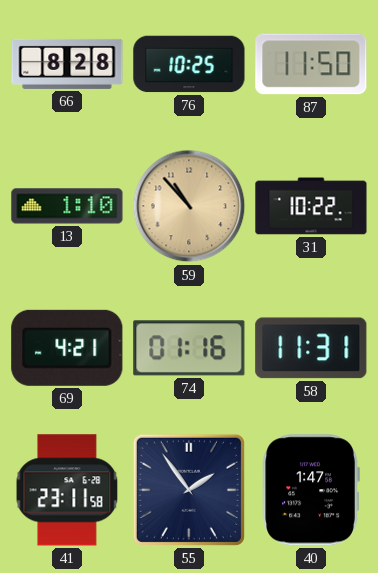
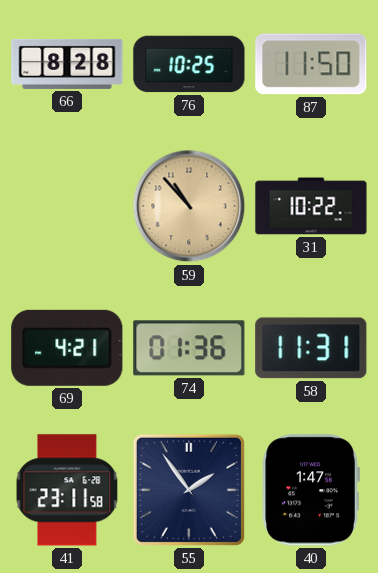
13: 1:10 -> none (67, 206)
74: 01:16 -> 01:36 (189, 348)
